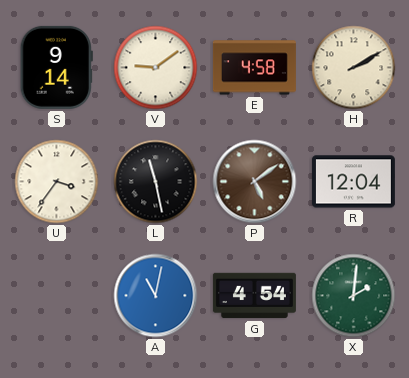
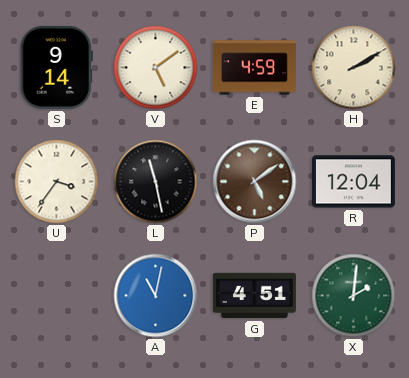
V: 9:09 -> 5:09 (156, 68)
E: 4:58 -> 4:59 (254, 68)
G: 4:54 -> 4:51 (254, 296)
